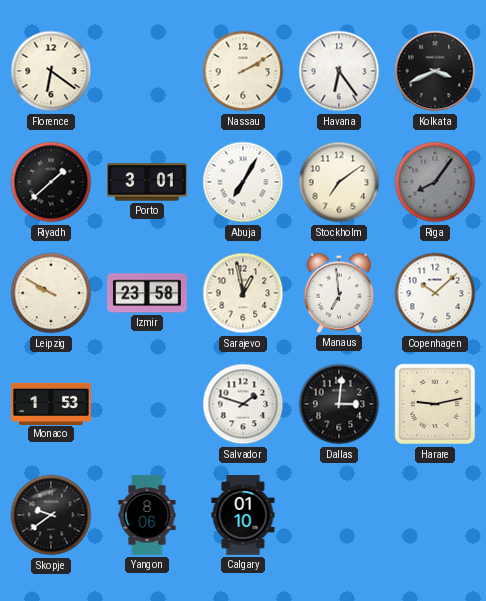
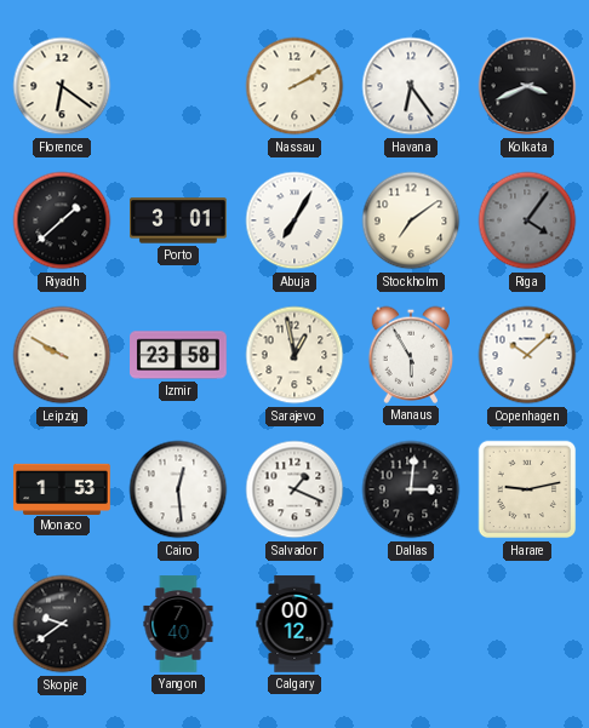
Riga: 8:06 -> 4:06 (527, 220)
Manaus: 6:59 -> 5:55 (411, 355)
Cairo: none -> 12:29 (178, 489)
Salvador: 1:48 -> 1:19 (294, 489)
Yangon: 8:06 -> 7:40 (178, 624)
Calgary: 01:10 -> 00:12 (294, 624)
